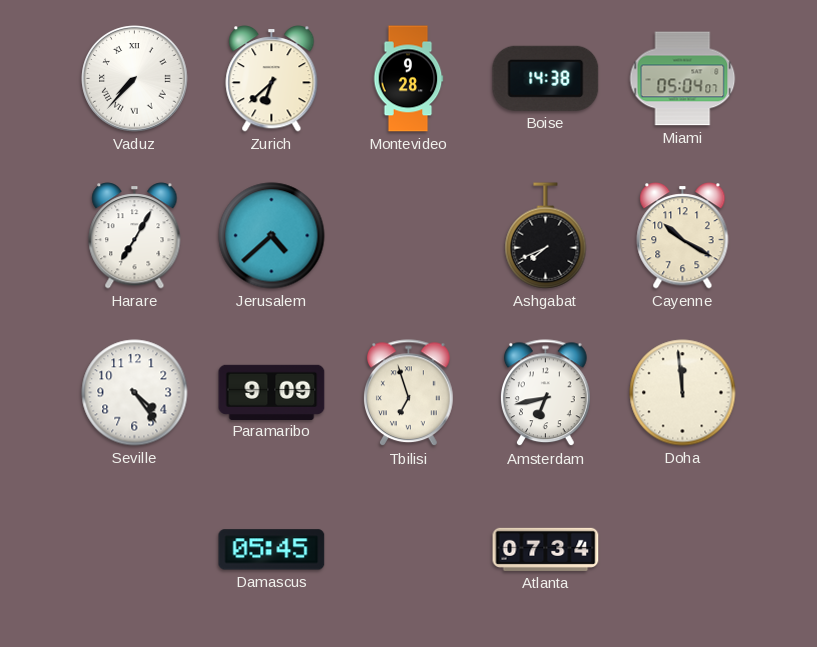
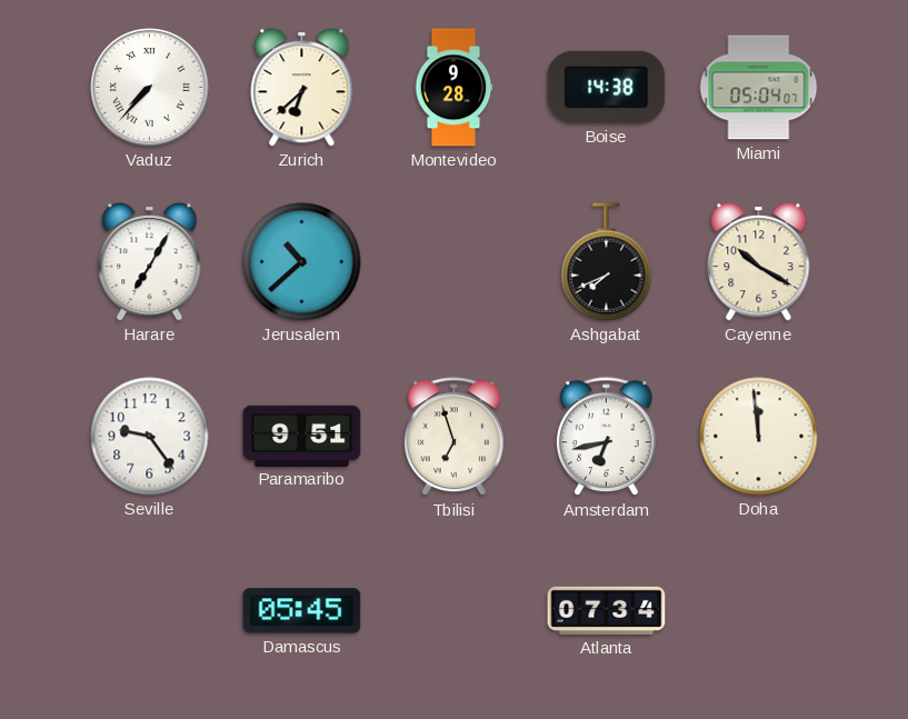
Jerusalem: 4:38 -> 10:38 (302, 262)
Seville: 4:24 -> 9:24 (150, 437)
Paramaribo: 9:09 -> 9:51 (302, 436)
